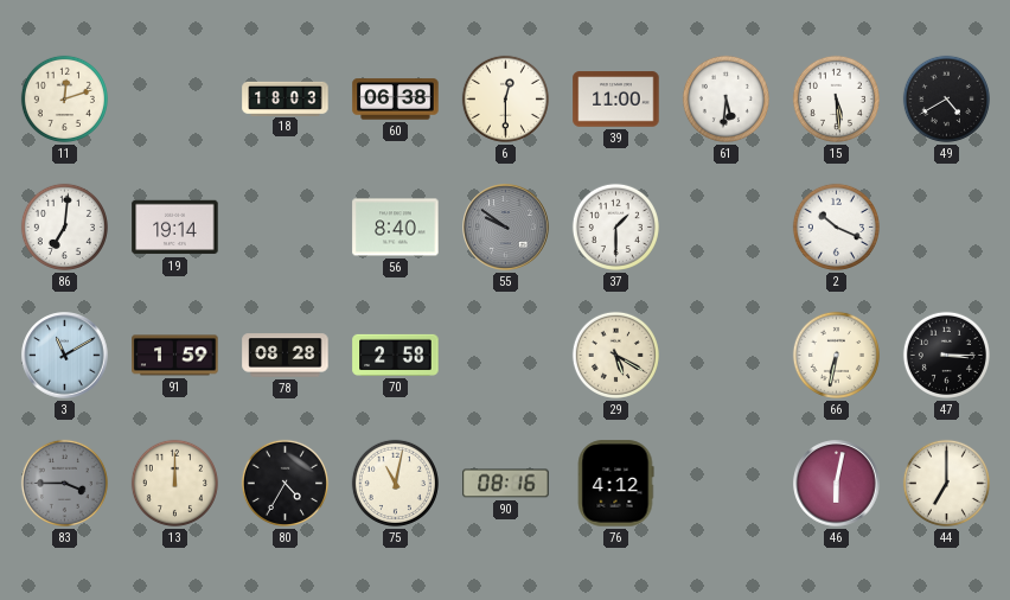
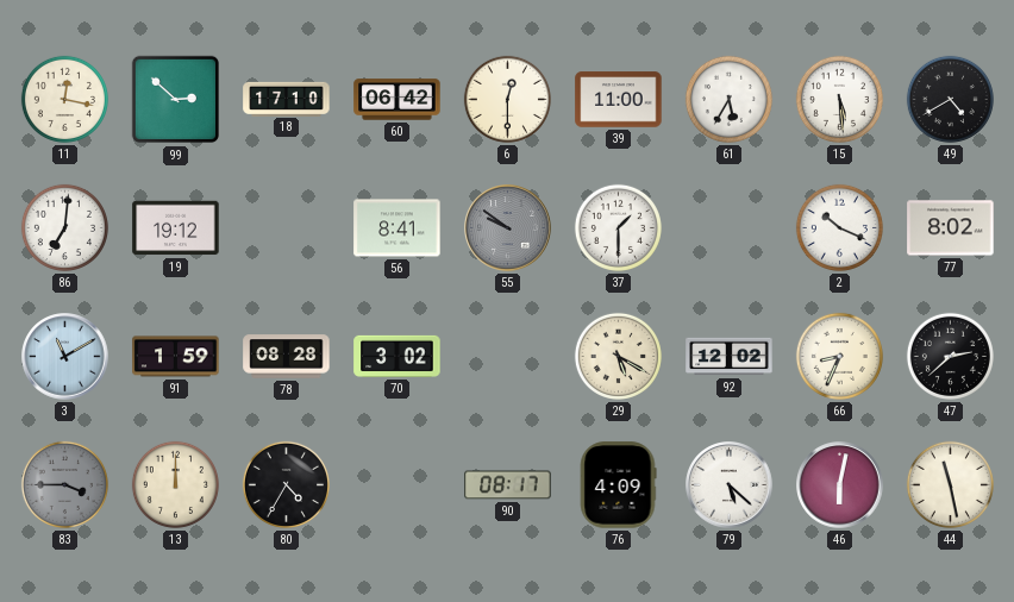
11: 12:12 -> 12:17 (64, 99)
99: none -> 2:52 (176, 100)
18: 18:03 -> 17:10 (287, 99)
60: 06:38 -> 06:42 (398, 100)
61: 5:31 -> 5:35 (728, 99)
19: 19:14 -> 19:12 (176, 228)
56: 8:40 -> 8:41 (398, 228)
77: none -> 8:02 (951, 228)
70: 2:58 -> 3:02 (398, 356)
92: none -> 12:02 (730, 357)
66: 6:32 -> 8:34 (839, 356)
47: 3:15 -> 2:38 (950, 356)
75: 11:02 -> none (395, 483)
90: 08:16 -> 08:17 (508, 485)
76: 4:12 -> 4:09 (618, 485)
79: none -> 5:22 (730, 485)
44: 7:00 -> 11:28 (950, 484)
